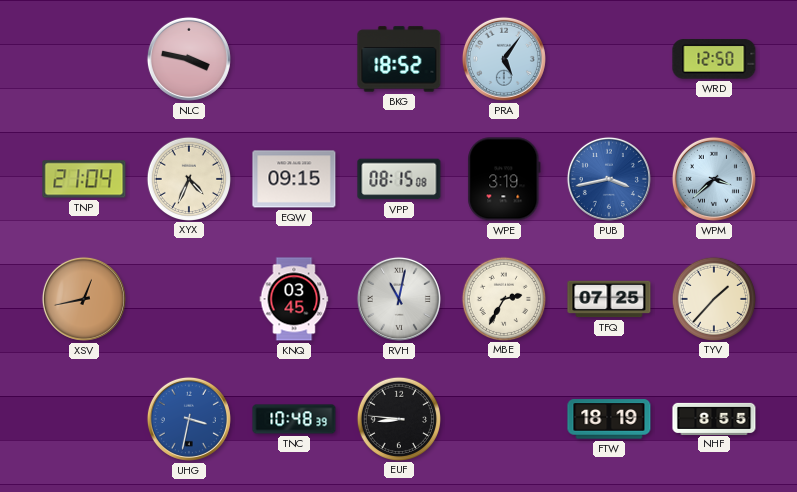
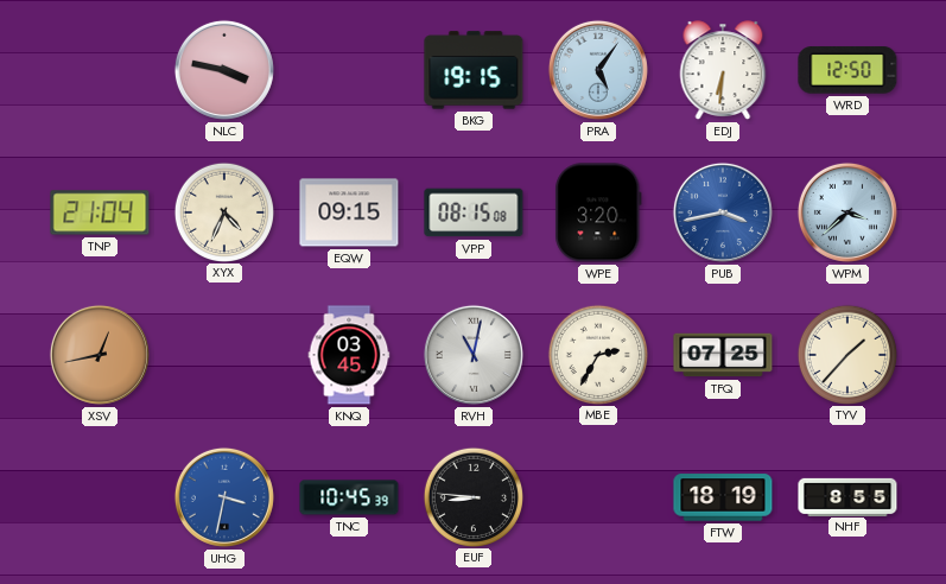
BKG: 18:52 -> 19:15 (474, 70)
EDJ: none -> 6:31 (723, 70)
WPE: 3:19 -> 3:20 (598, 212)
TNC: 10:48 -> 10:45 (349, 497)
